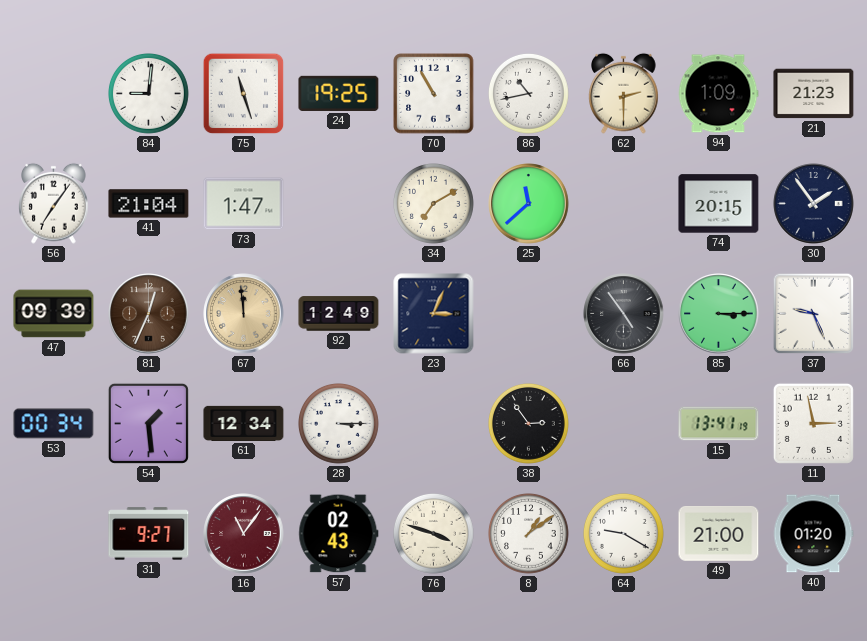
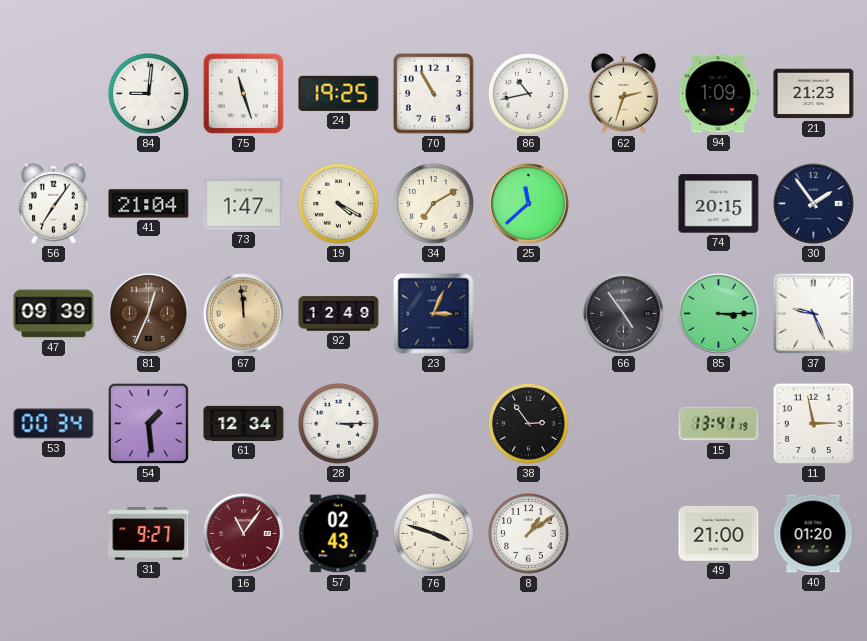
62: 2:30 -> 2:33 (624, 93)
19: none -> 4:20 (339, 204)
64: 9:20 -> none (624, 534)
